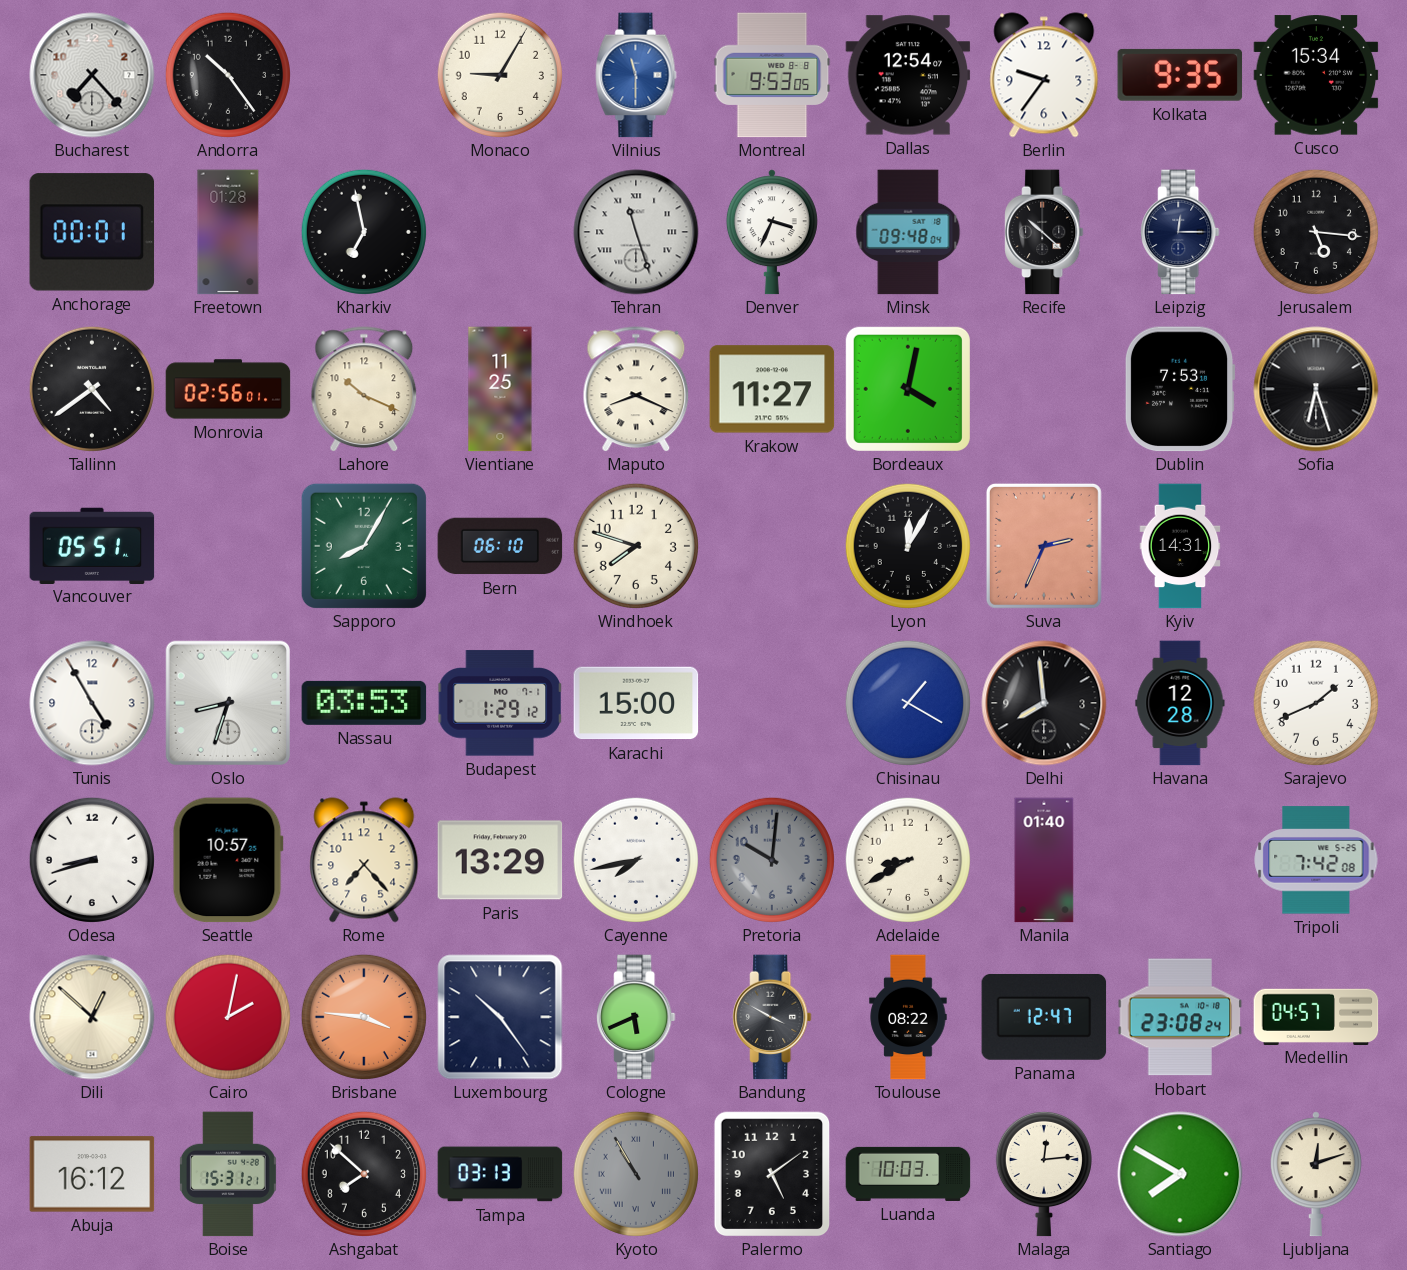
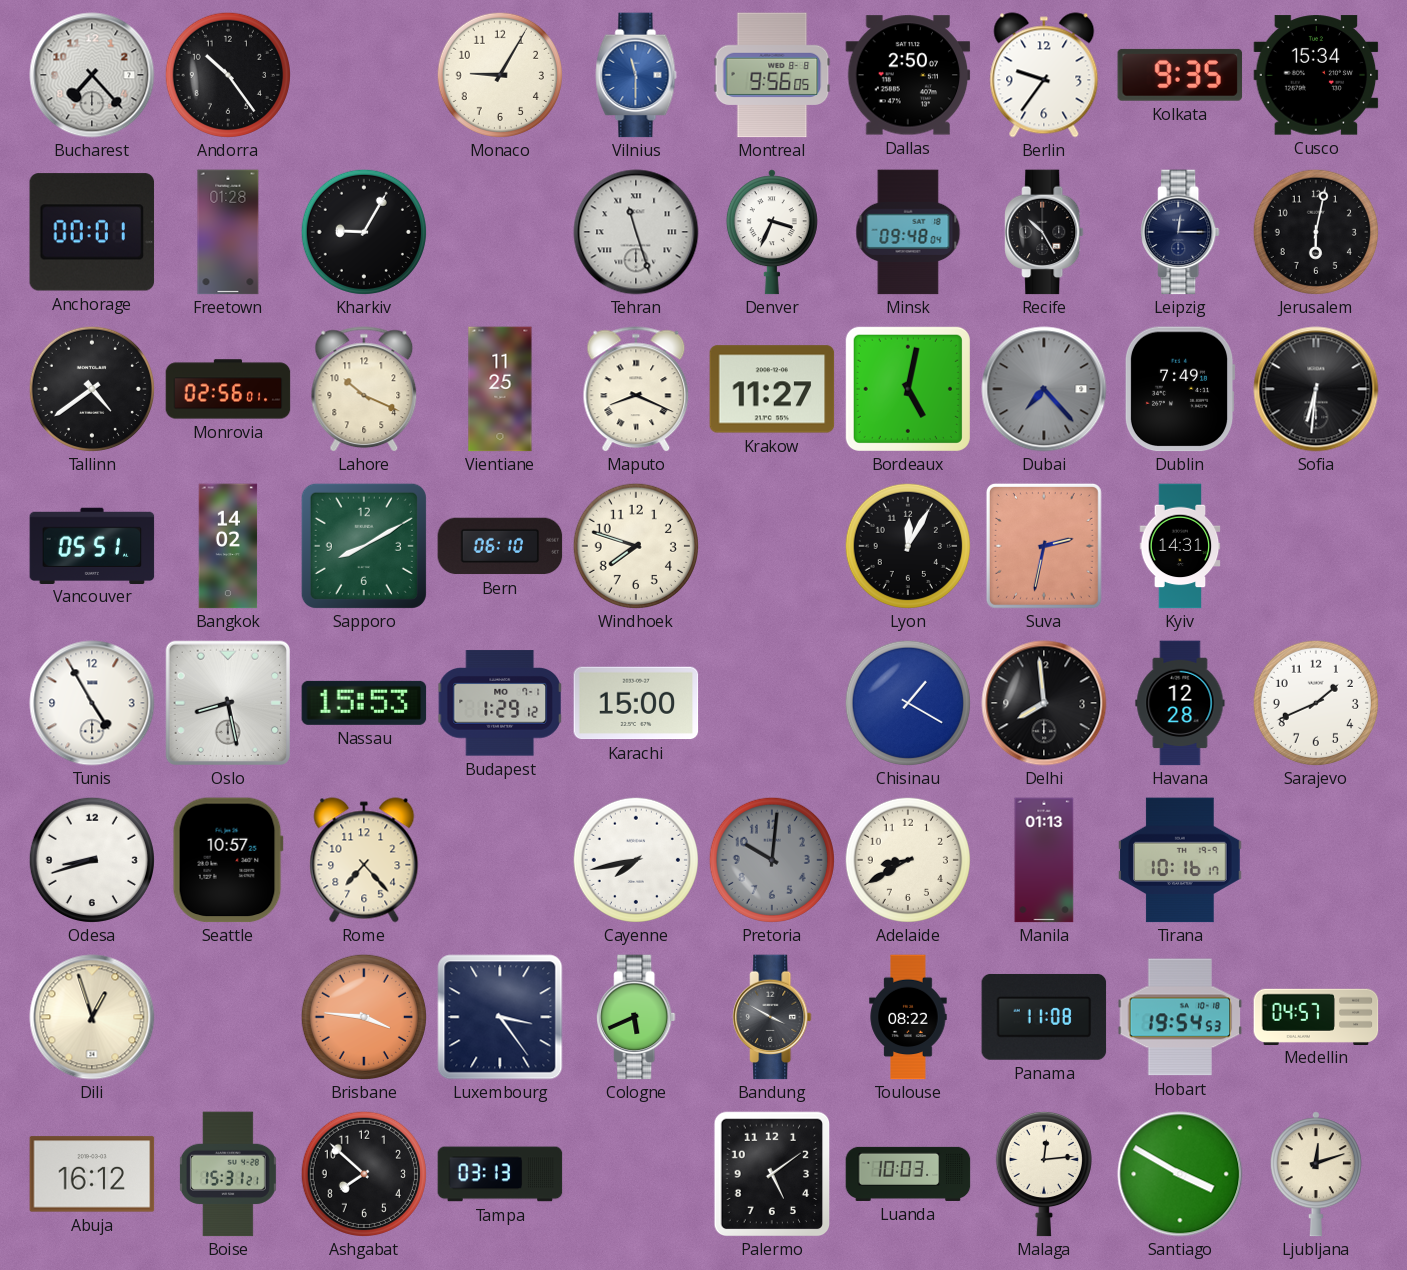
Montreal: 9:53 -> 9:56 (772, 75)
Dallas: 12:54 -> 2:50 (908, 75)
Kharkiv: 6:58 -> 9:05 (364, 232)
Recife: 10:22 -> 10:25 (1044, 232)
Jerusalem: 5:16 -> 6:02 (1316, 232)
Bordeaux: 4:02 -> 5:02 (908, 389)
Dubai: none -> 7:23 (1044, 389)
Dublin: 7:53 -> 7:49 (1180, 389)
Sofia: 6:27 -> 6:31 (1316, 389)
Bangkok: none -> 14:02 (228, 546)
Sapporo: 8:05 -> 8:10 (364, 546)
Suva: 2:34 -> 2:32 (1044, 546)
Oslo: 8:33 -> 8:28 (228, 703)
Nassau: 03:53 -> 15:53 (364, 703)
Paris: 13:29 -> none (500, 860)
Manila: 01:40 -> 01:13 (1044, 860)
Tirana: none -> 10:16 (1180, 860)
Tripoli: 7:42 -> none (1316, 860)
Dili: 12:52 -> 12:57 (92, 1017)
Cairo: 2:02 -> none (228, 1017)
Luxembourg: 10:24 -> 3:24 (500, 1017)
Panama: 12:47 -> 11:08 (1044, 1017)
Hobart: 23:08 -> 19:54 (1180, 1017)
Kyoto: 10:55 -> none (636, 1174)
Santiago: 7:50 -> 3:50 (1180, 1174)
